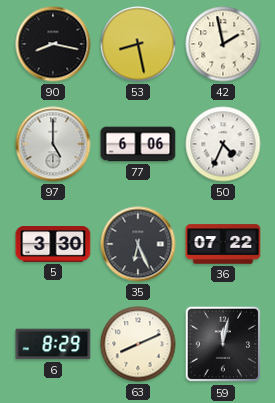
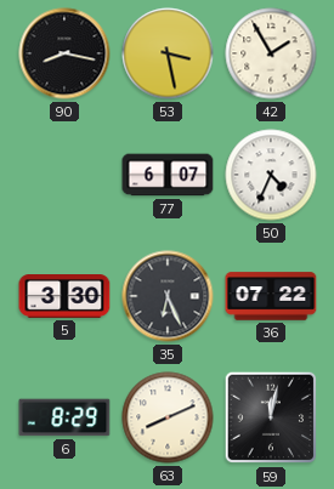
53: 8:28 -> 3:28 (168, 53)
42: 1:58 -> 1:55 (271, 53)
97: 5:00 -> none (53, 144)
77: 6:06 -> 6:07 (168, 175)
